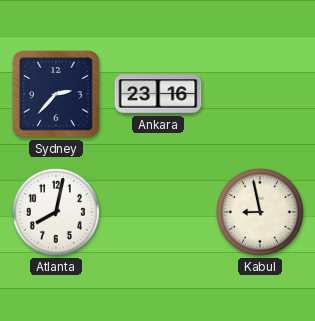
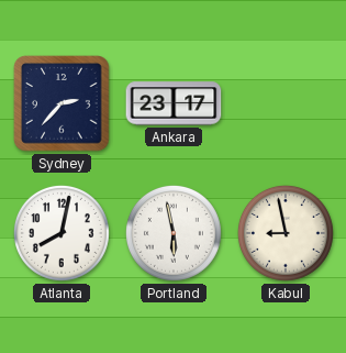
Ankara: 23:16 -> 23:17 (174, 103)
Portland: none -> 5:58 (174, 233)
